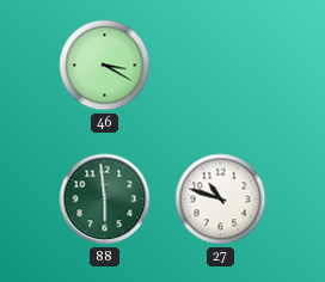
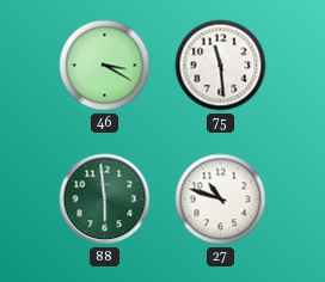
75: none -> 11:29 (221, 66)
